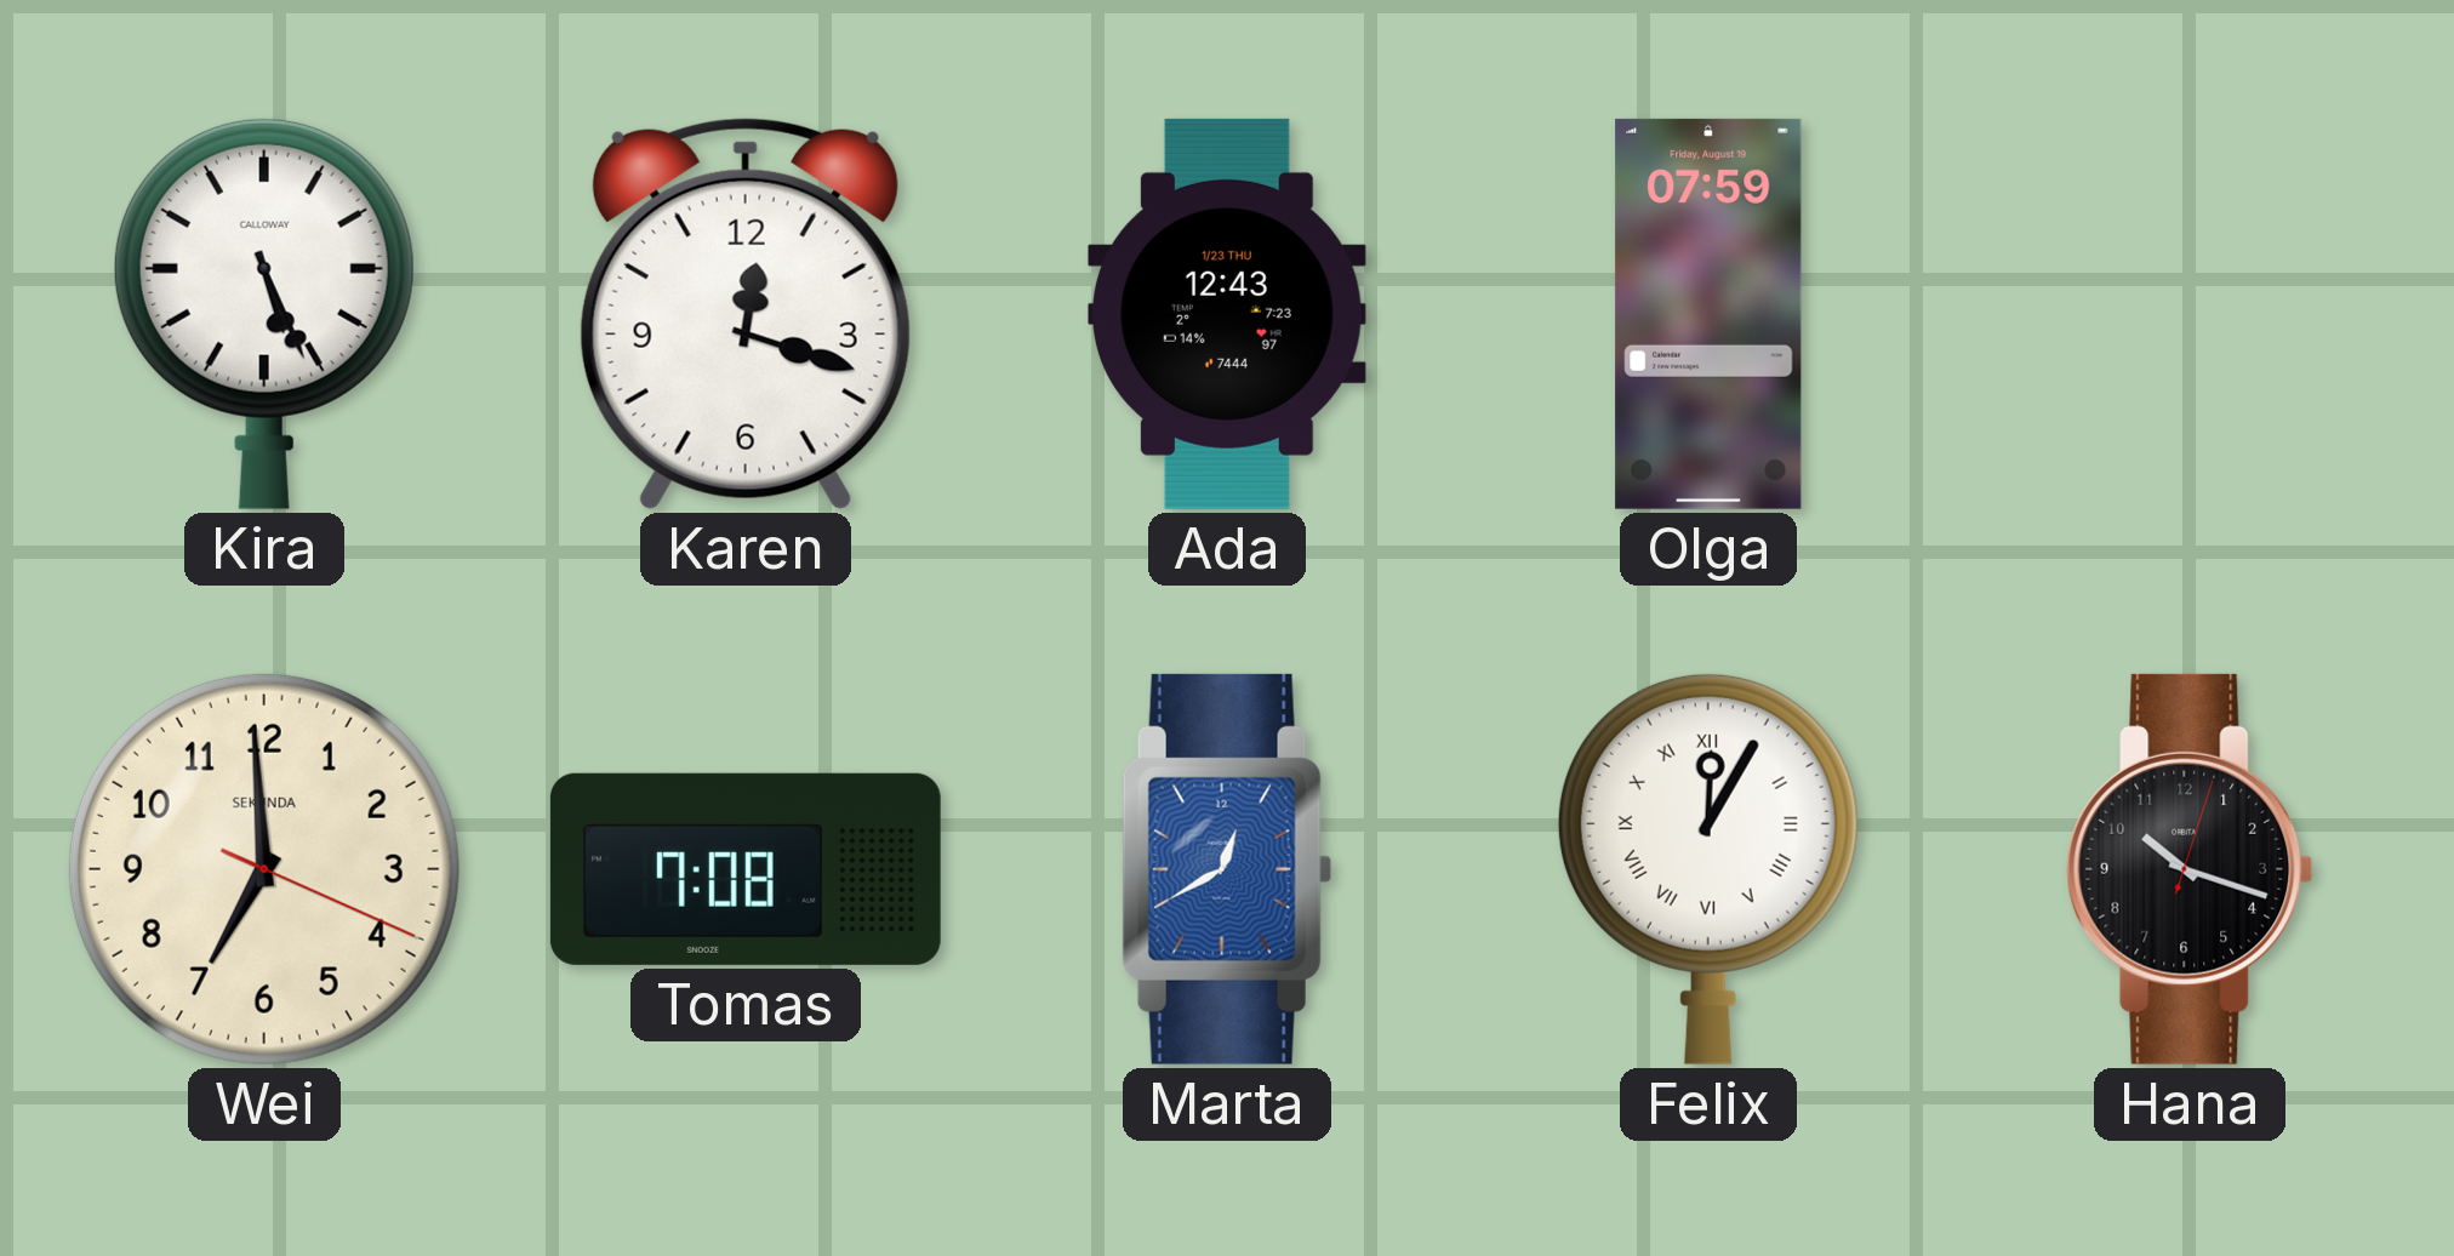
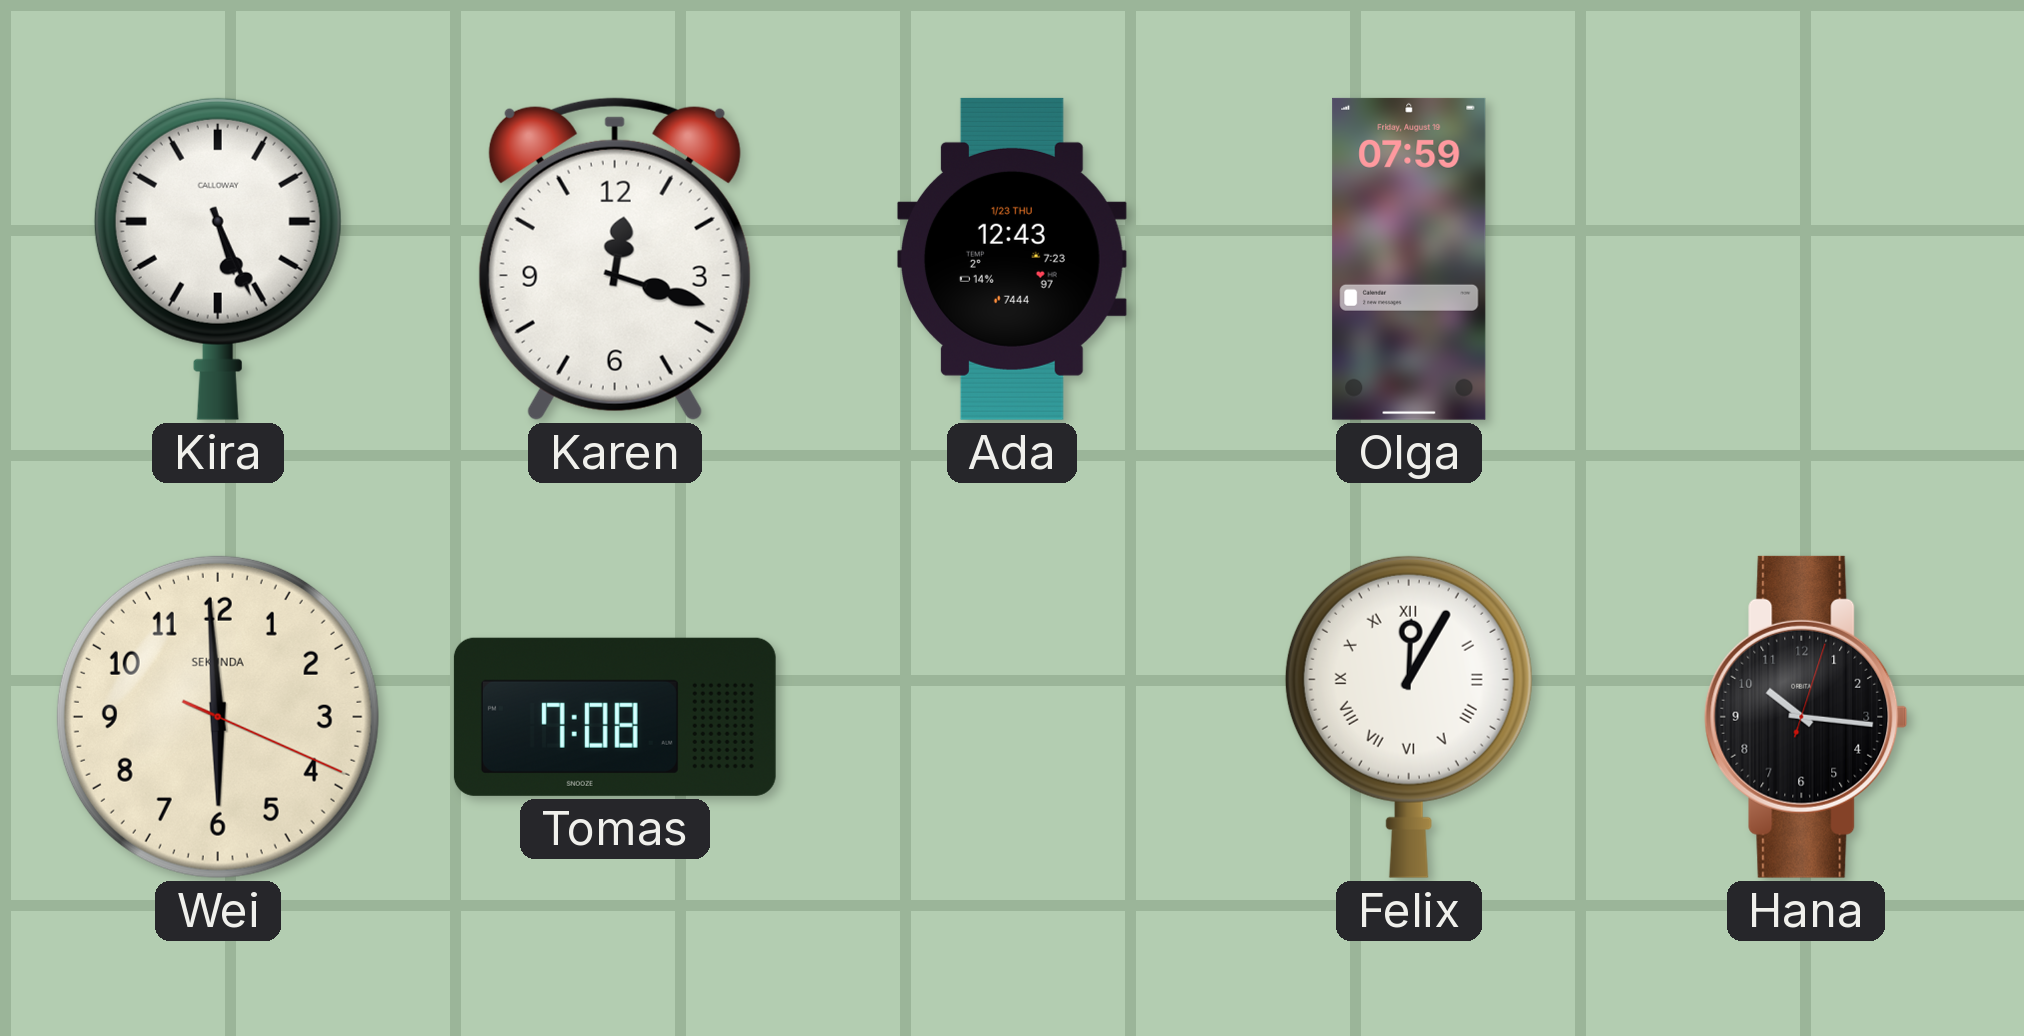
Wei: 6:59 -> 5:59 (218, 717)
Marta: 12:40 -> none (1227, 869)
Hana: 10:18 -> 10:16 (1806, 717)
